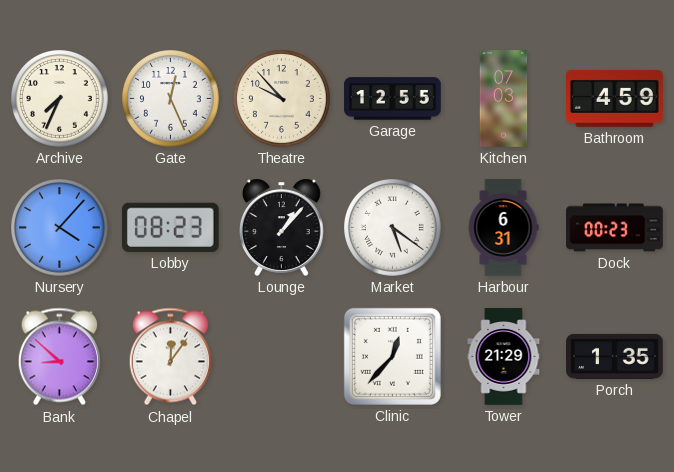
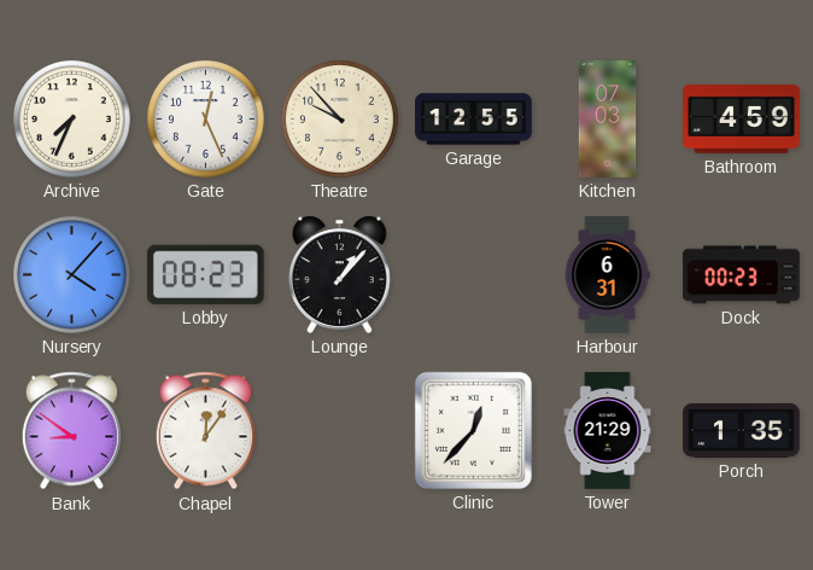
Market: 5:21 -> none (393, 228)
Bank: 8:52 -> 8:51 (71, 431)
